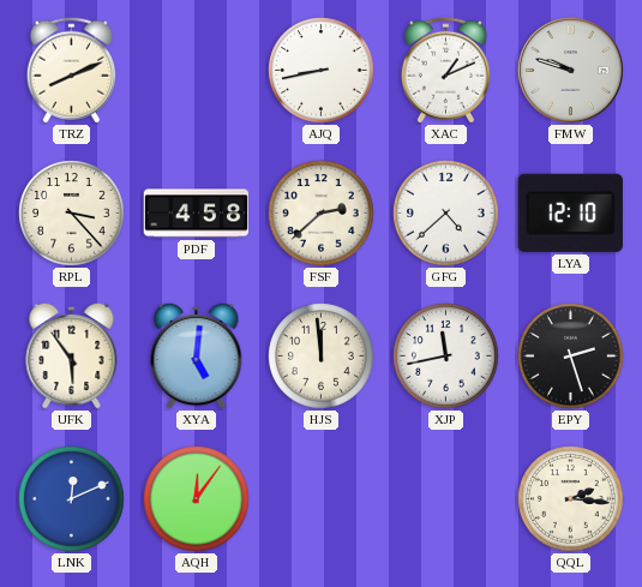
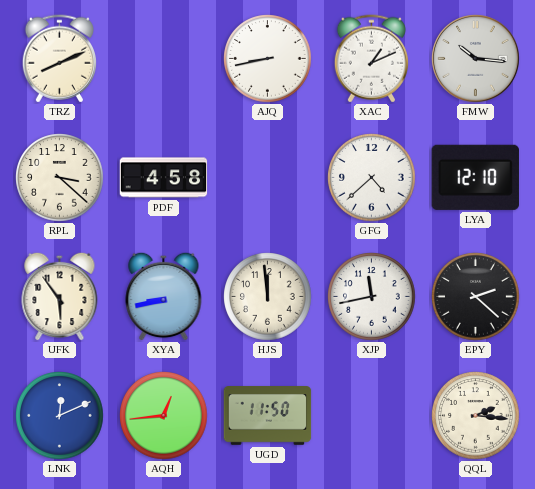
FMW: 9:48 -> 10:16 (476, 59)
RPL: 3:23 -> 3:22 (60, 178)
FSF: 2:38 -> none (322, 214)
XYA: 5:01 -> 8:43 (164, 296)
EPY: 2:27 -> 2:22 (476, 297)
AQH: 12:06 -> 12:44 (164, 416)
UGD: none -> 11:50 (268, 416)
